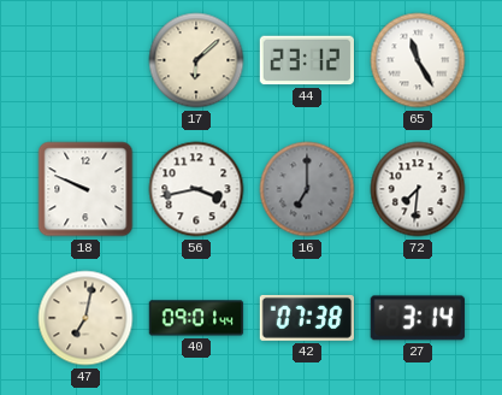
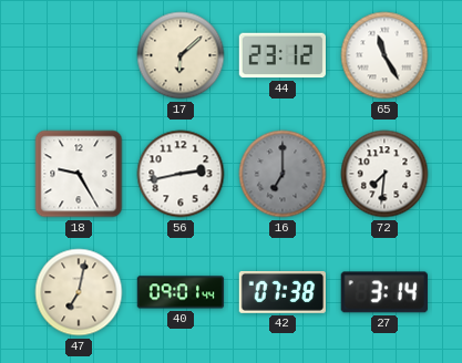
18: 9:49 -> 9:25 (79, 174)
56: 3:43 -> 2:43 (181, 174)
